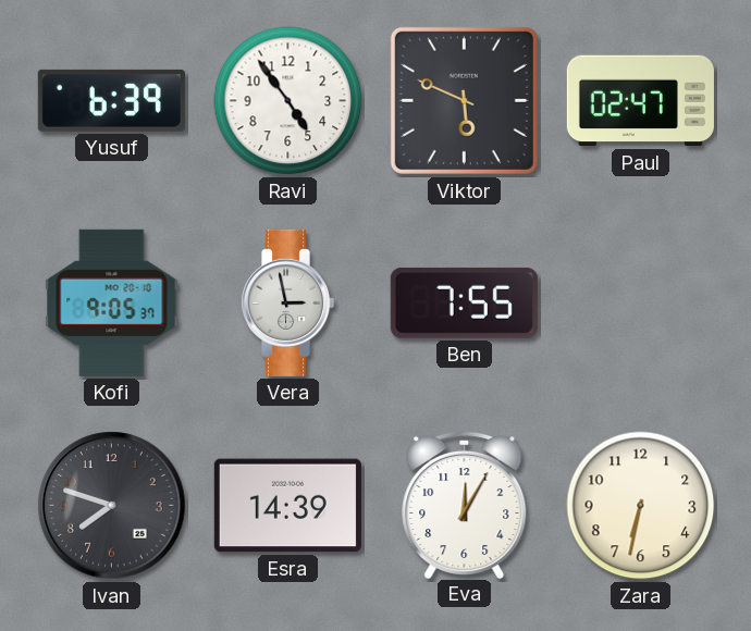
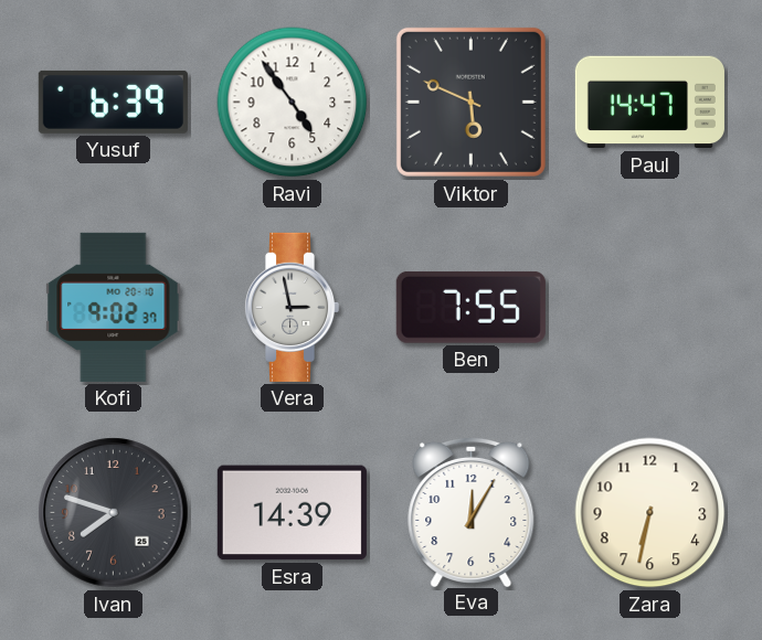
Paul: 02:47 -> 14:47 (649, 103)
Kofi: 9:05 -> 9:02 (114, 307)
